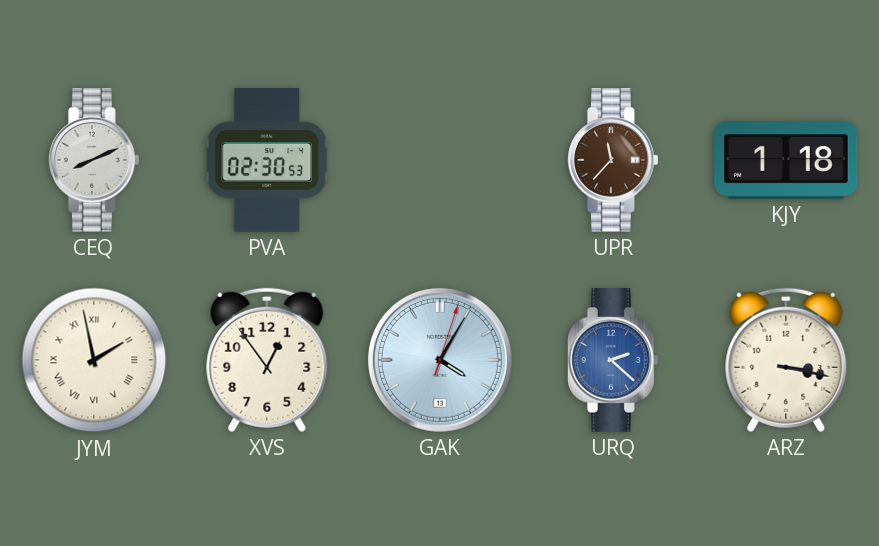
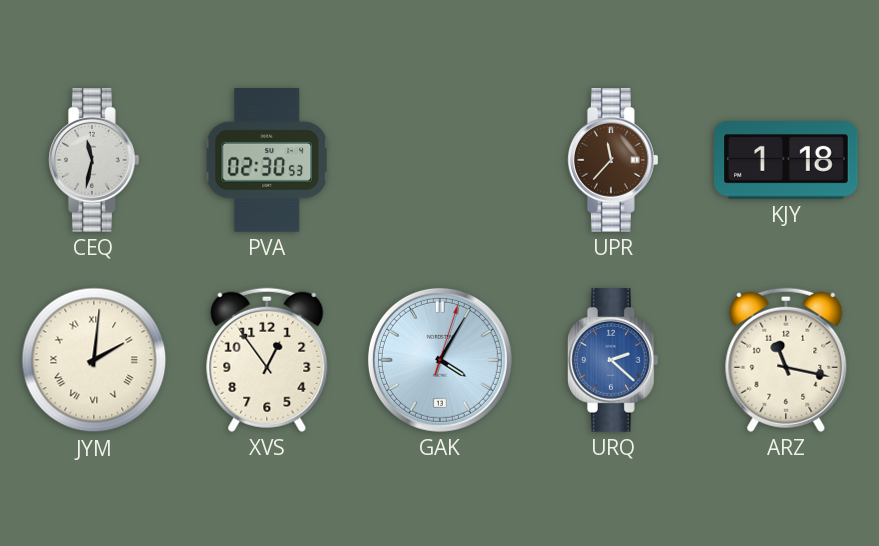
CEQ: 8:11 -> 11:32 (95, 160)
JYM: 1:58 -> 2:01 (94, 360)
ARZ: 3:17 -> 11:17 (786, 360)
